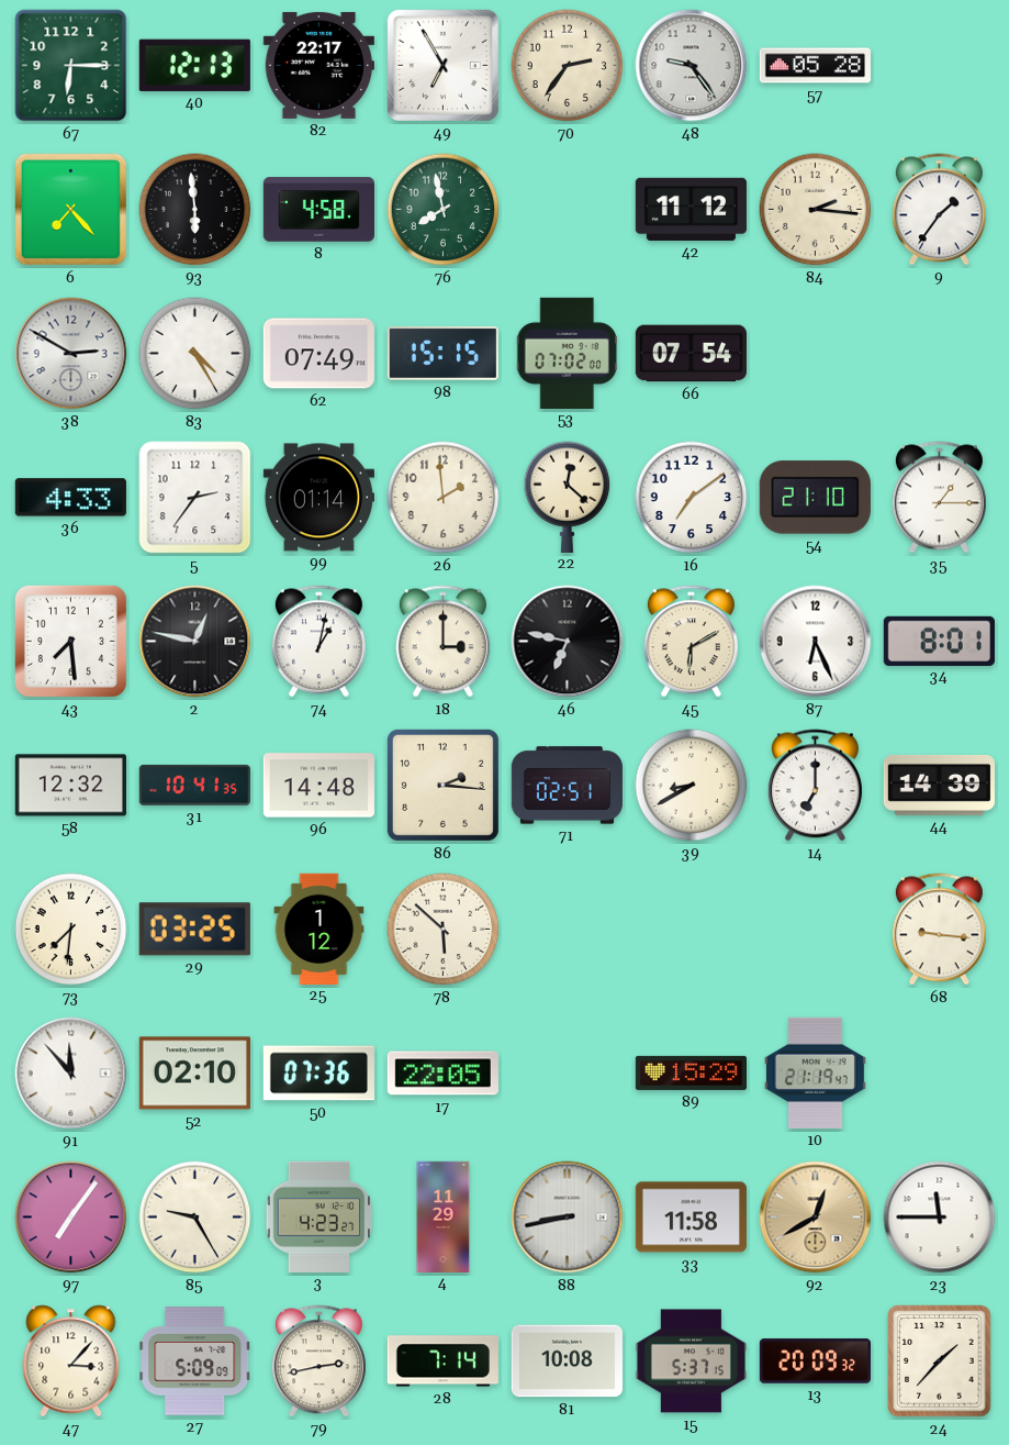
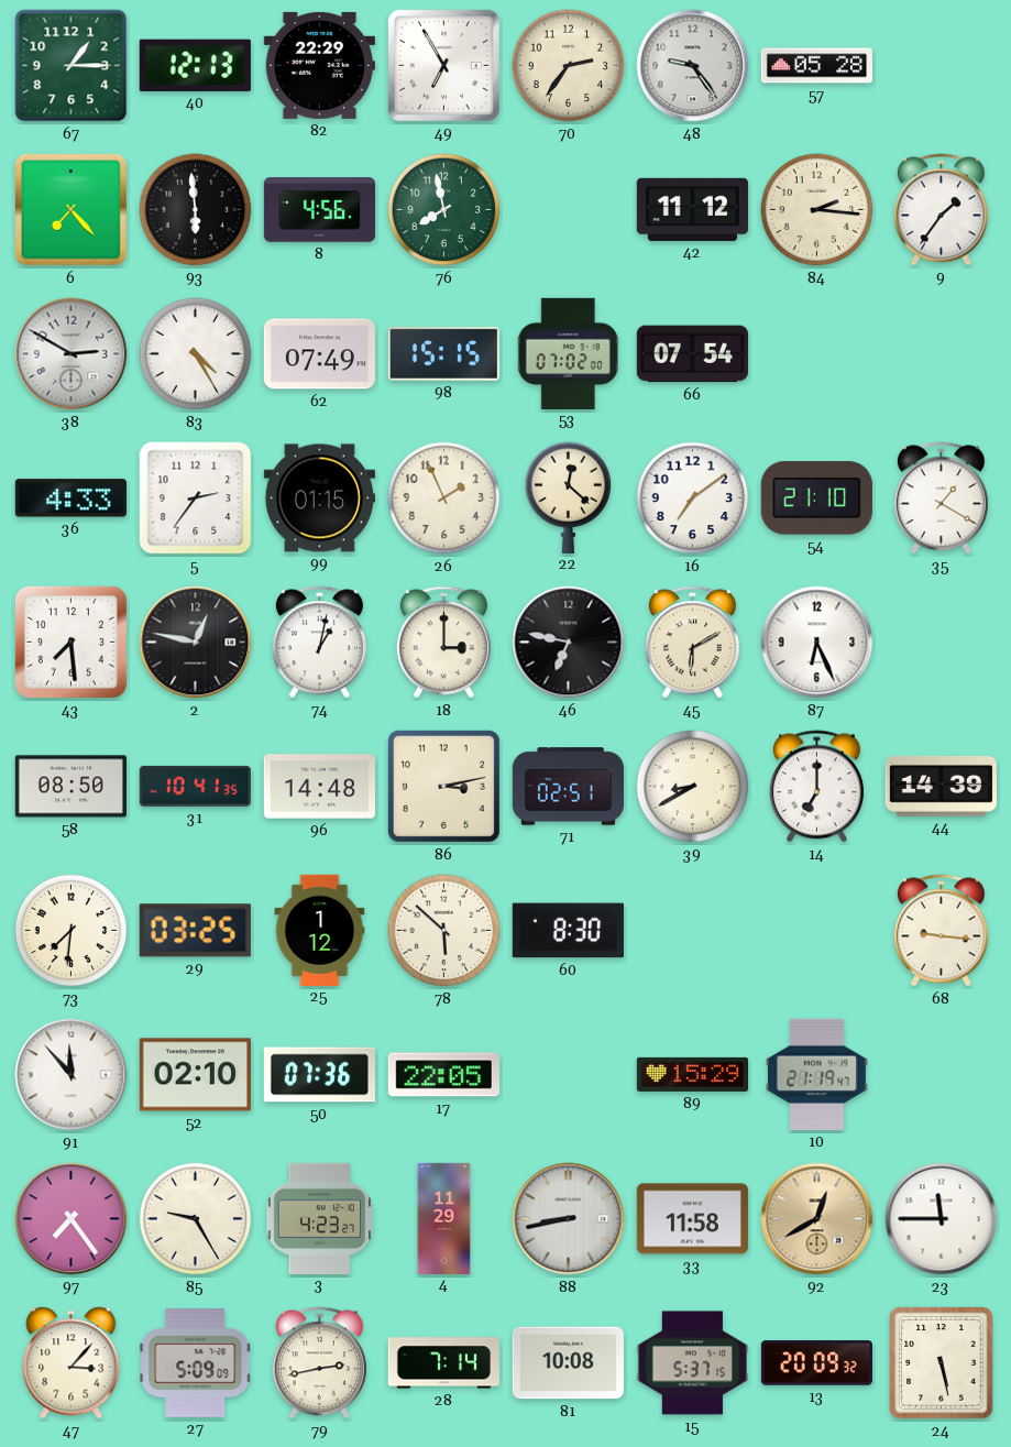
67: 6:15 -> 1:15 (72, 66)
82: 22:17 -> 22:29 (319, 65)
8: 4:58 -> 4:56 (319, 210)
99: 01:14 -> 01:15 (319, 498)
26: 1:59 -> 1:56 (444, 498)
35: 1:15 -> 1:20 (941, 498)
34: 8:01 -> none (939, 641)
58: 12:32 -> 08:50 (70, 787)
86: 2:16 -> 3:13 (443, 786)
60: none -> 8:30 (568, 931)
97: 7:06 -> 7:24 (72, 1219)
24: 1:37 -> 5:28 (942, 1363)
